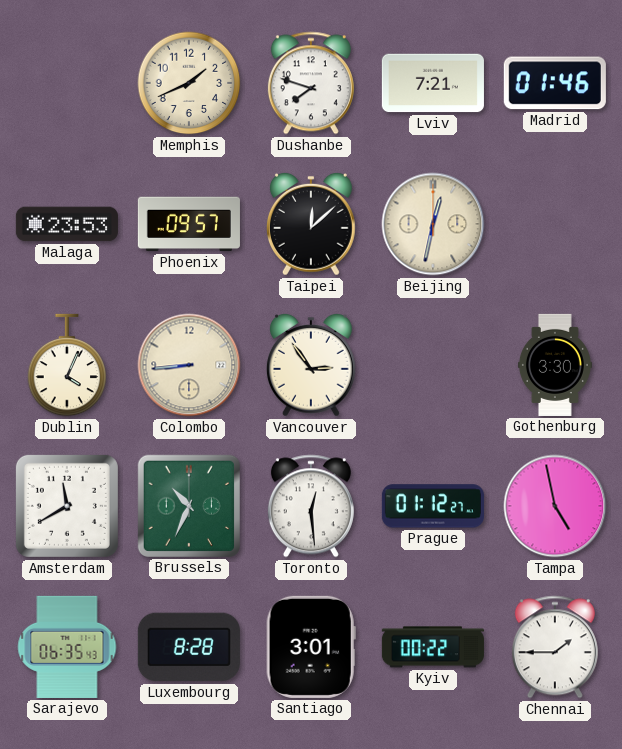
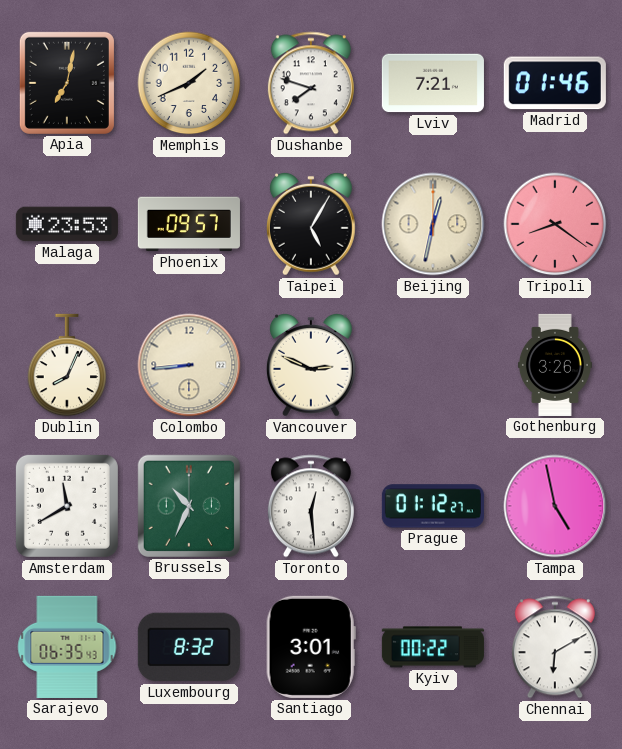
Apia: none -> 7:02 (67, 83)
Taipei: 12:08 -> 5:05 (311, 224)
Tripoli: none -> 8:21 (555, 224)
Dublin: 4:04 -> 8:04 (67, 365)
Vancouver: 2:54 -> 2:49 (311, 365)
Gothenburg: 3:30 -> 3:26 (555, 365)
Luxembourg: 8:28 -> 8:32 (189, 647)
Chennai: 1:45 -> 6:10 (555, 647)
